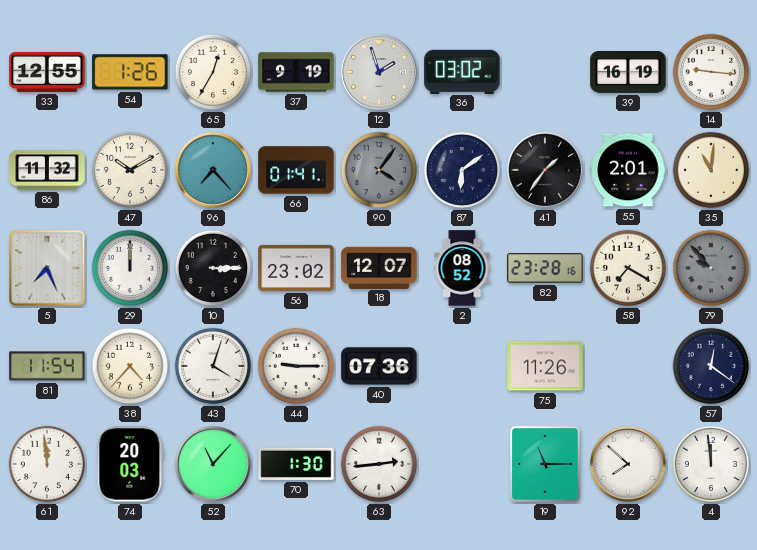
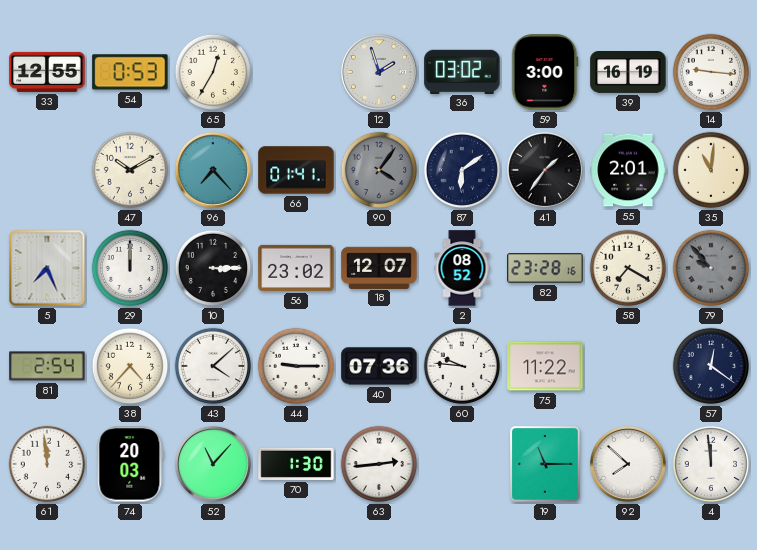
54: 1:26 -> 0:53 (130, 72)
37: 9:19 -> none (296, 72)
59: none -> 3:00 (545, 72)
86: 11:32 -> none (47, 170)
81: 11:54 -> 2:54 (47, 366)
43: 4:03 -> 4:08 (213, 366)
60: none -> 9:46 (462, 366)
75: 11:26 -> 11:22 (545, 366)
